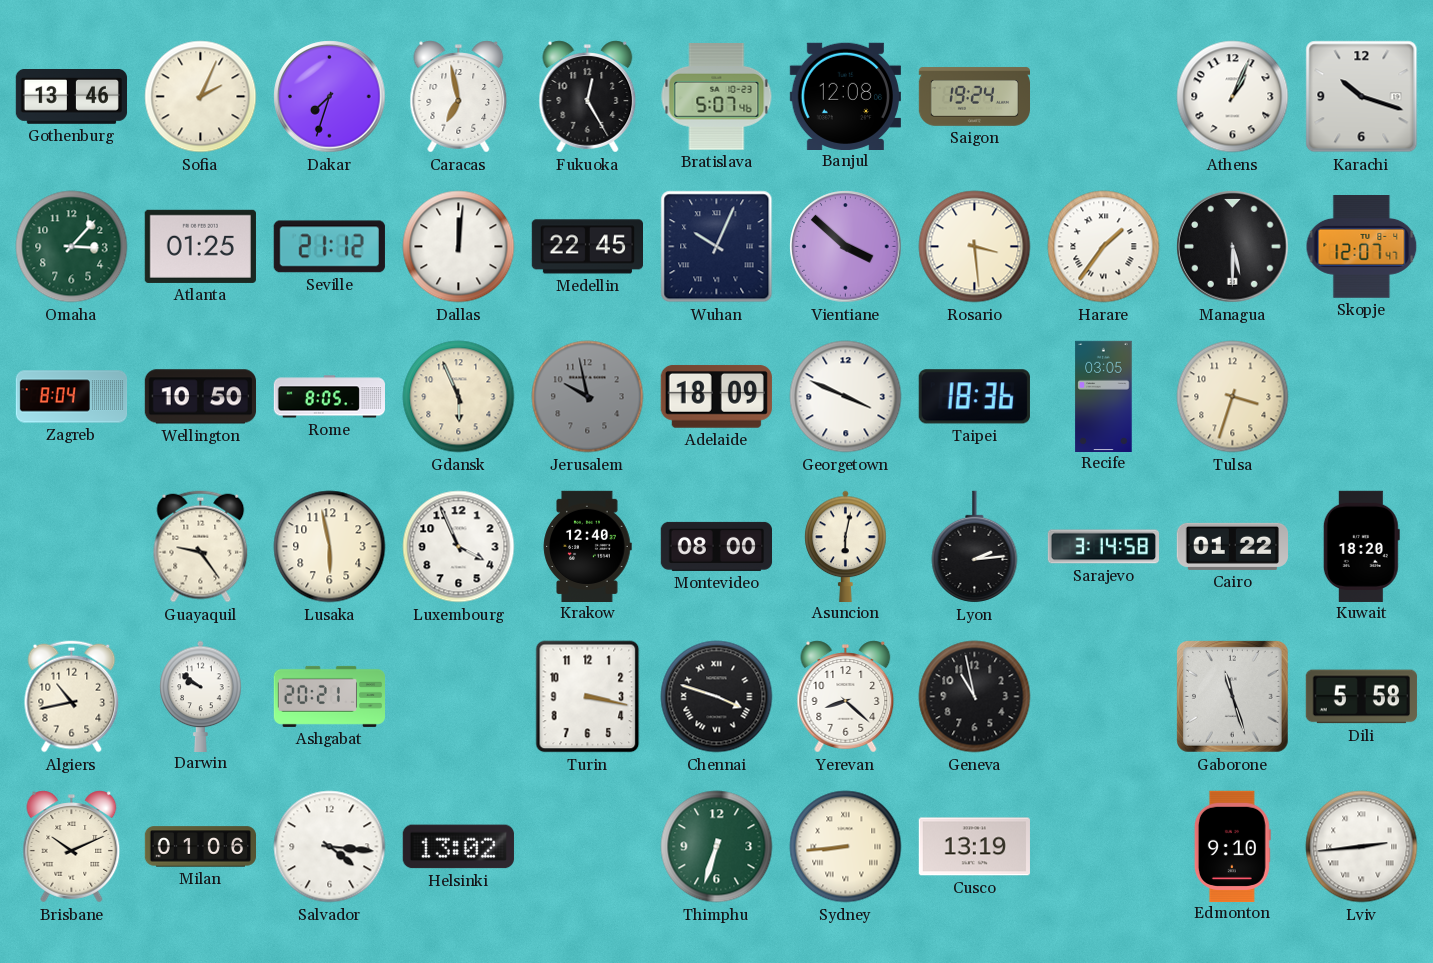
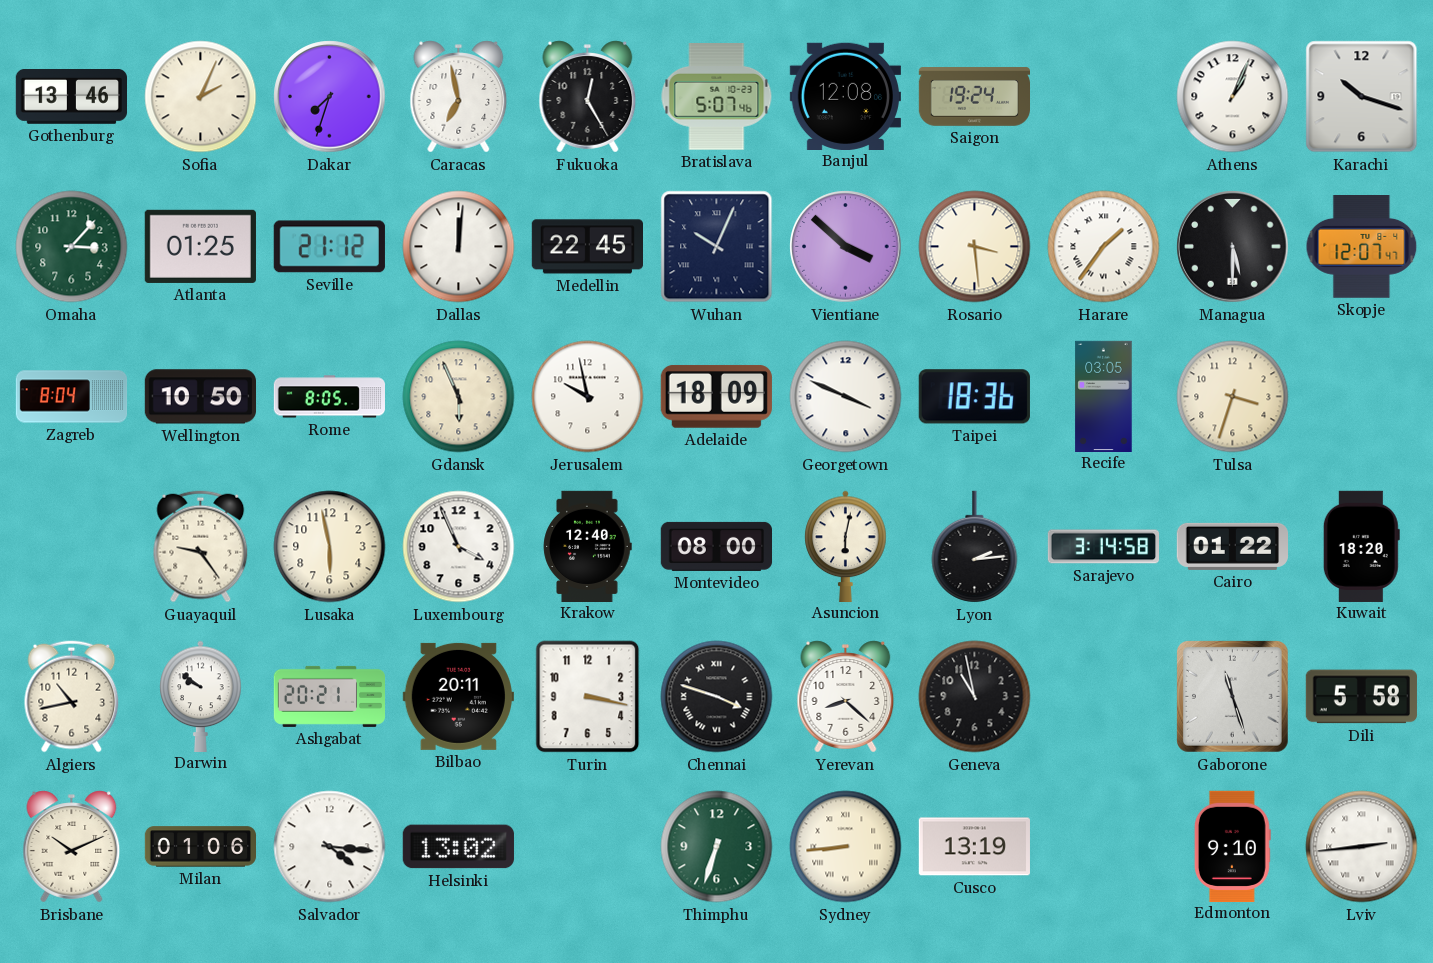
Jerusalem dial: grey -> white (588, 397)
Bilbao: none -> 20:11 (458, 696)
